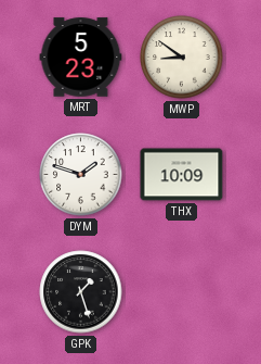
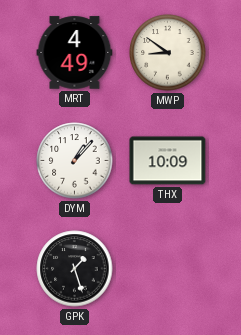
MRT: 5:23 -> 4:49 (75, 53)
DYM: 1:48 -> 1:07 (75, 161)
